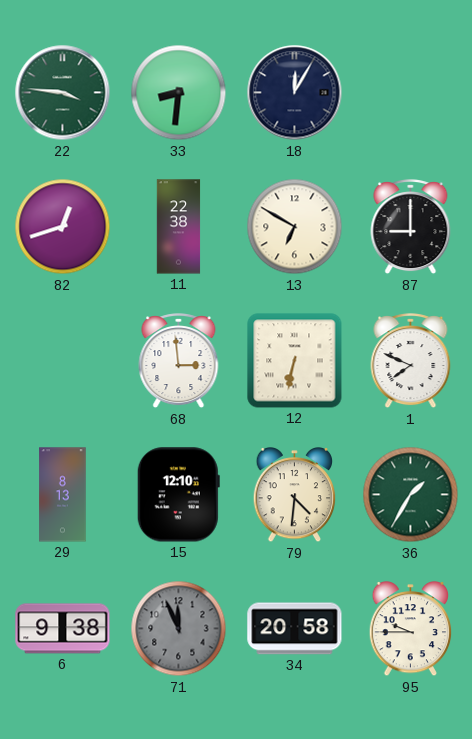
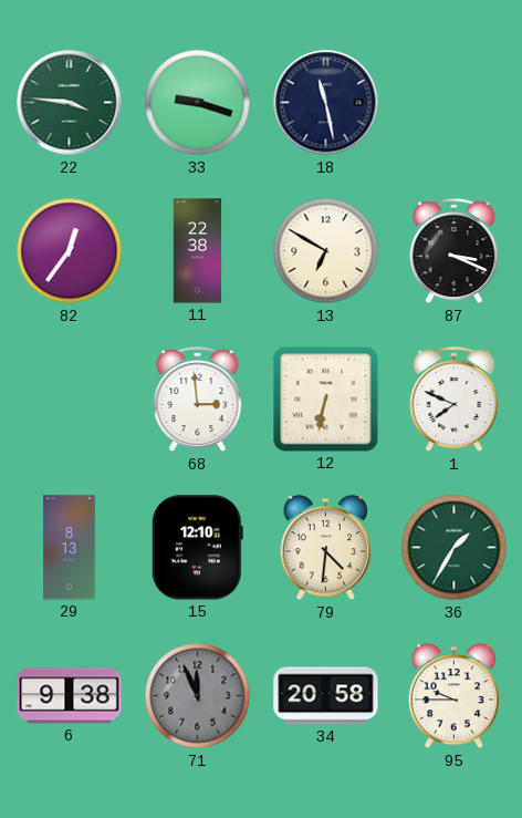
33: 8:31 -> 9:18 (198, 103)
18: 12:05 -> 11:28 (326, 103)
82: 12:42 -> 12:36 (70, 251)
87: 9:00 -> 3:19 (455, 252)
